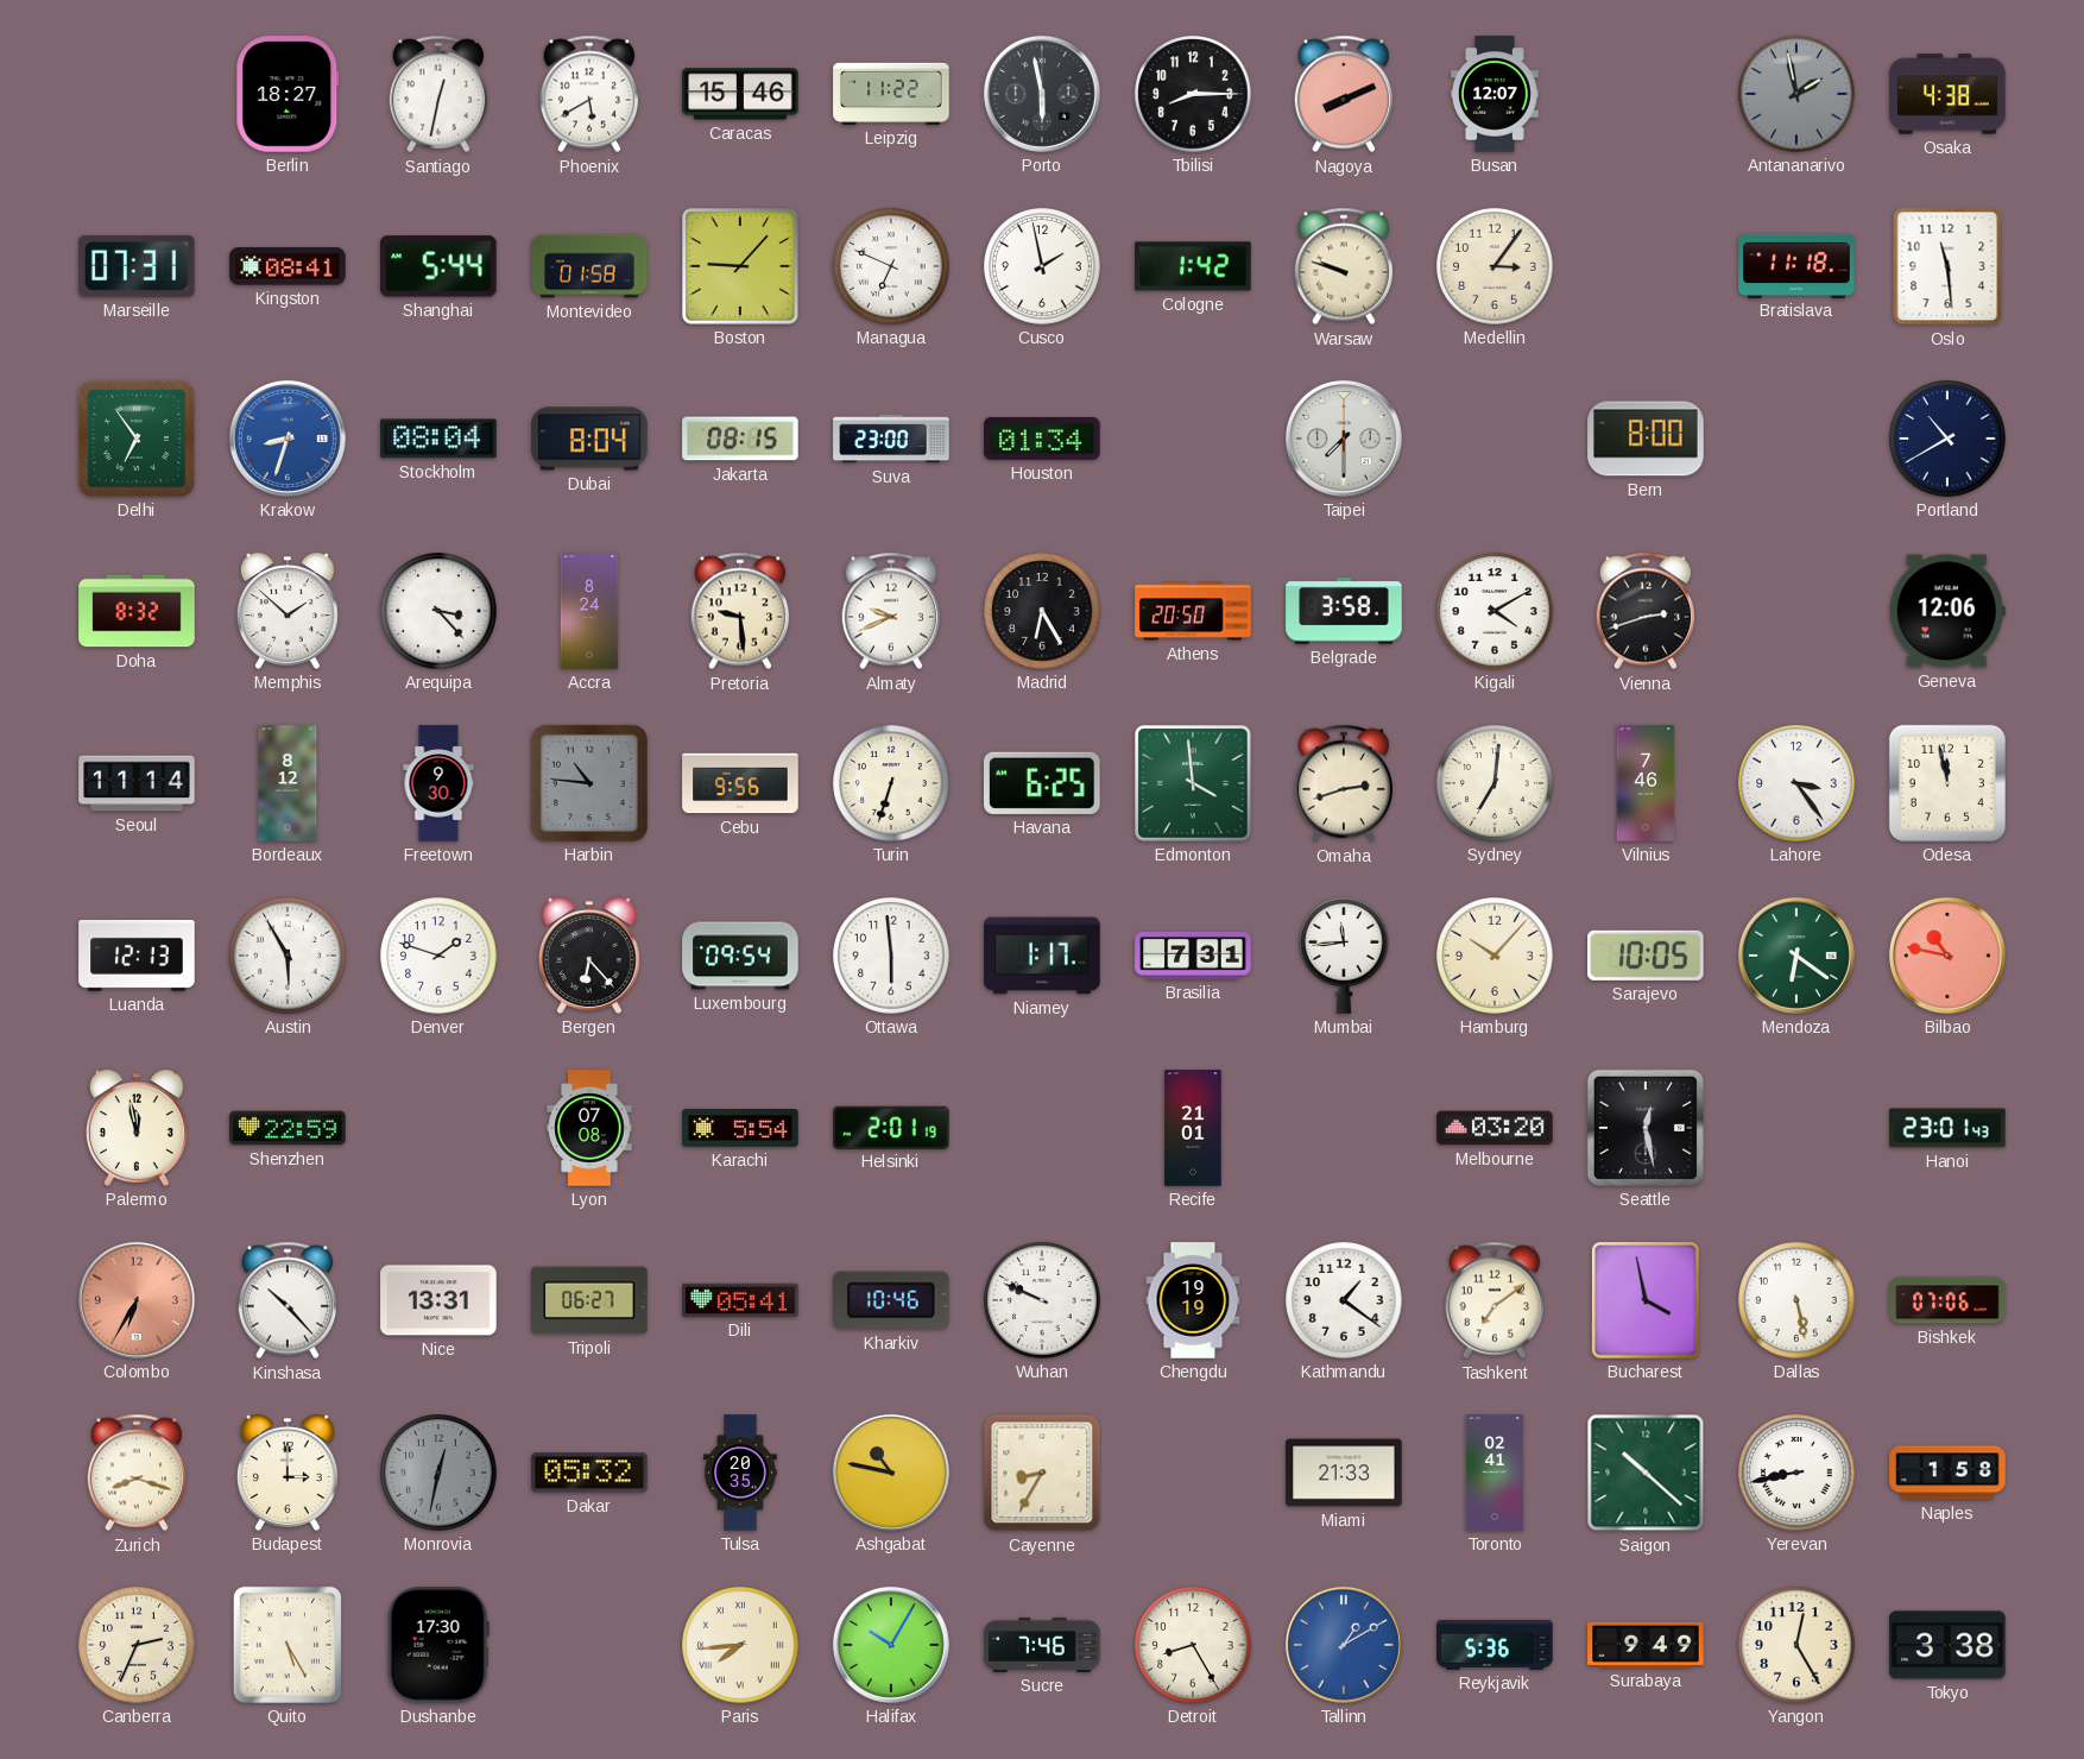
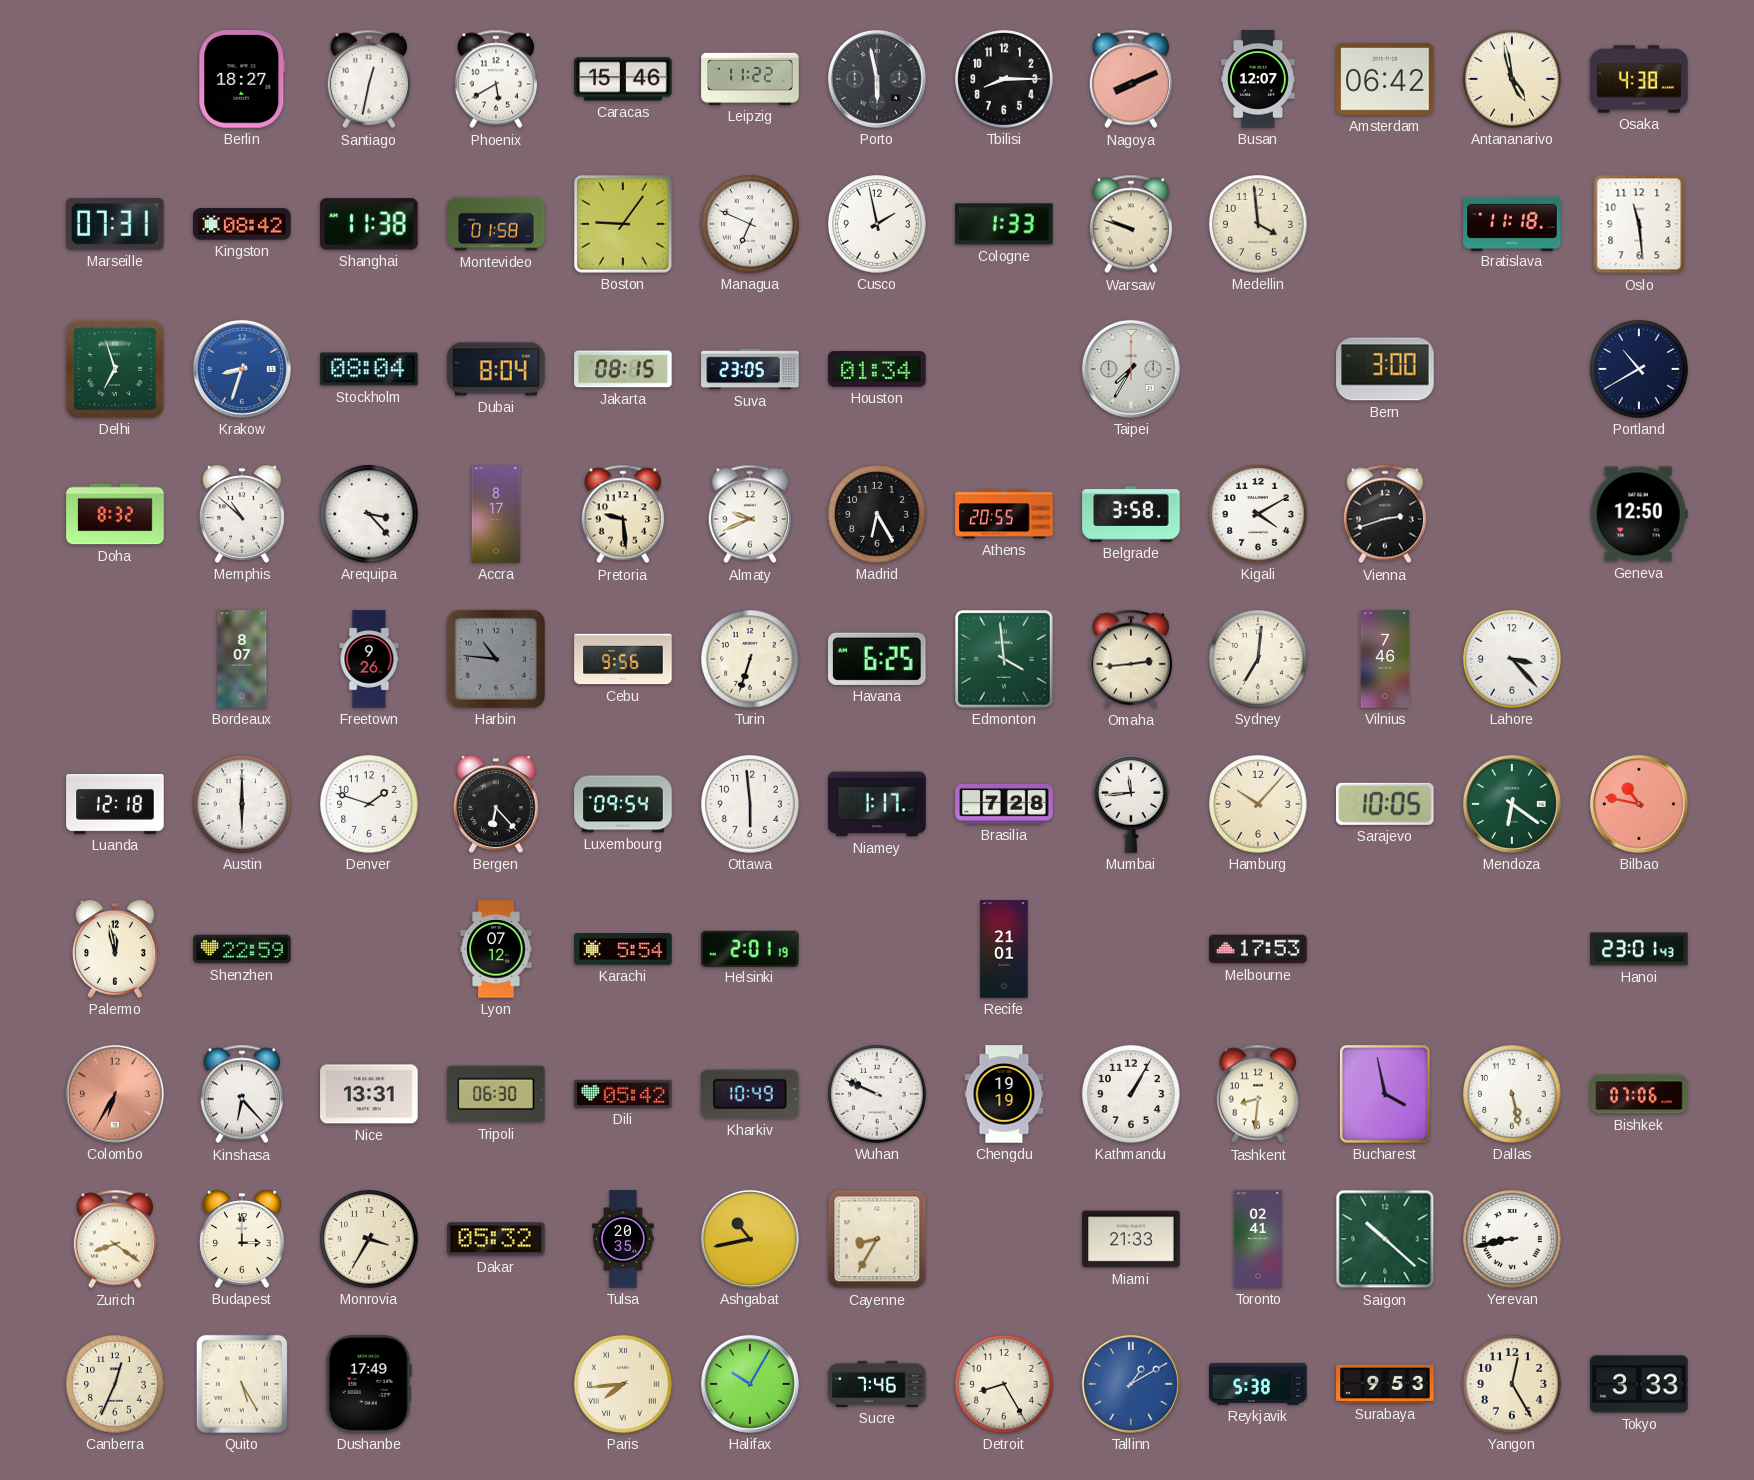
Amsterdam: none -> 06:42 (1385, 79)
Antananarivo: 1:58 -> 4:58 (1512, 79)
Antananarivo dial: grey -> cream (1512, 79)
Kingston: 08:41 -> 08:42 (242, 224)
Shanghai: 5:44 -> 11:38 (369, 224)
Boston: 9:07 -> 9:06 (624, 225)
Cologne: 1:42 -> 1:33 (1004, 224)
Medellin: 3:06 -> 3:59 (1258, 224)
Delhi: 6:54 -> 6:57 (115, 369)
Suva: 23:00 -> 23:05 (750, 369)
Taipei: 7:30 -> 7:35 (1131, 369)
Bern: 8:00 -> 3:00 (1385, 369)
Memphis: 1:52 -> 10:52 (242, 514)
Accra: 8:24 -> 8:17 (496, 514)
Athens: 20:50 -> 20:55 (1004, 514)
Geneva: 12:06 -> 12:50 (1639, 514)
Seoul: 11:14 -> none (137, 783)
Bordeaux: 8:12 -> 8:07 (242, 659)
Freetown: 9:30 -> 9:26 (369, 659)
Omaha: 2:42 -> 2:44 (1130, 659)
Lahore: 3:24 -> 3:23 (1512, 659)
Odesa: 11:58 -> none (1947, 783)
Luanda: 12:13 -> 12:18 (115, 805)
Austin: 5:55 -> 6:00 (242, 804)
Brasilia: 7:31 -> 7:28 (1004, 805)
Lyon: 07:08 -> 07:12 (496, 949)
Melbourne: 03:20 -> 17:53 (1258, 949)
Seattle: 12:28 -> none (1646, 1128)
Kinshasa: 10:23 -> 6:23 (241, 1094)
Tripoli: 06:27 -> 06:30 (496, 1094)
Dili: 05:41 -> 05:42 (623, 1094)
Kharkiv: 10:46 -> 10:49 (751, 1094)
Kathmandu: 1:21 -> 1:05 (1131, 1094)
Tashkent: 7:09 -> 8:31 (1257, 1094)
Zurich: 8:18 -> 8:21 (114, 1239)
Monrovia: 12:32 -> 3:35 (369, 1239)
Monrovia dial: grey -> cream (369, 1239)
Ashgabat: 10:47 -> 10:43 (750, 1239)
Naples: 1:58 -> none (1947, 1473)
Canberra: 2:34 -> 12:34 (115, 1384)
Dushanbe: 17:30 -> 17:49 (369, 1384)
Reykjavik: 5:36 -> 5:38 (1258, 1384)
Surabaya: 9:49 -> 9:53 (1385, 1384)
Tokyo: 3:38 -> 3:33 (1639, 1384)
